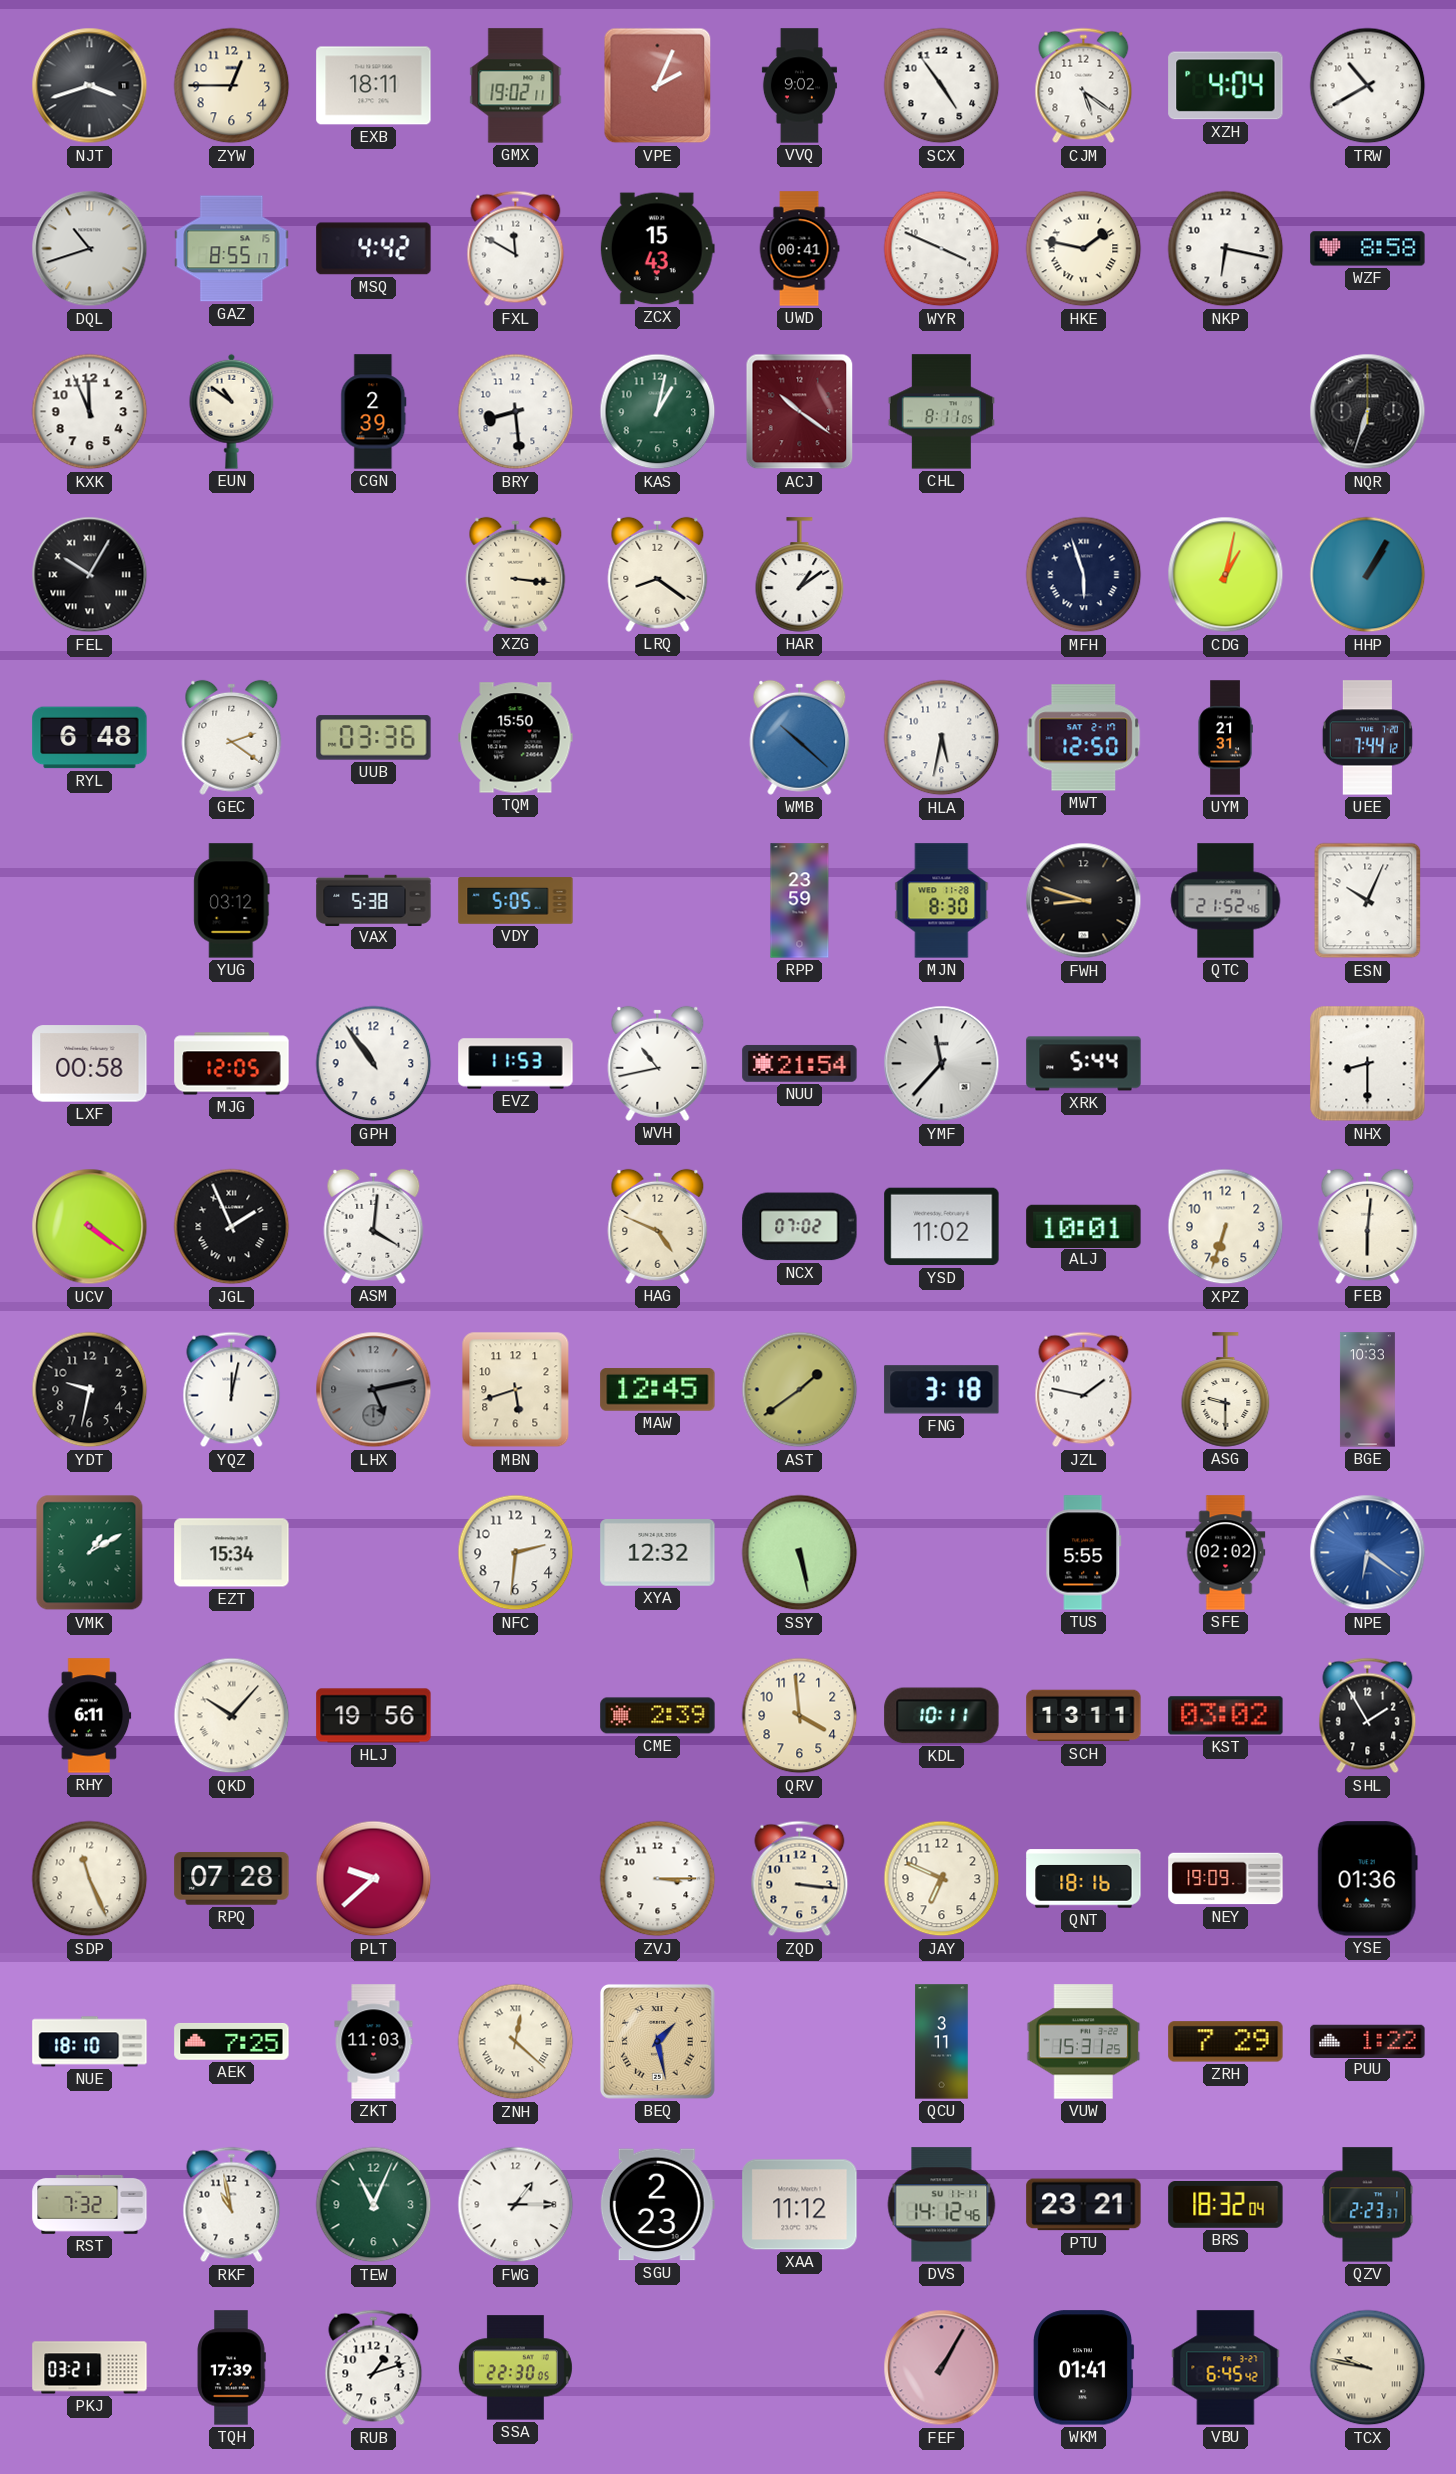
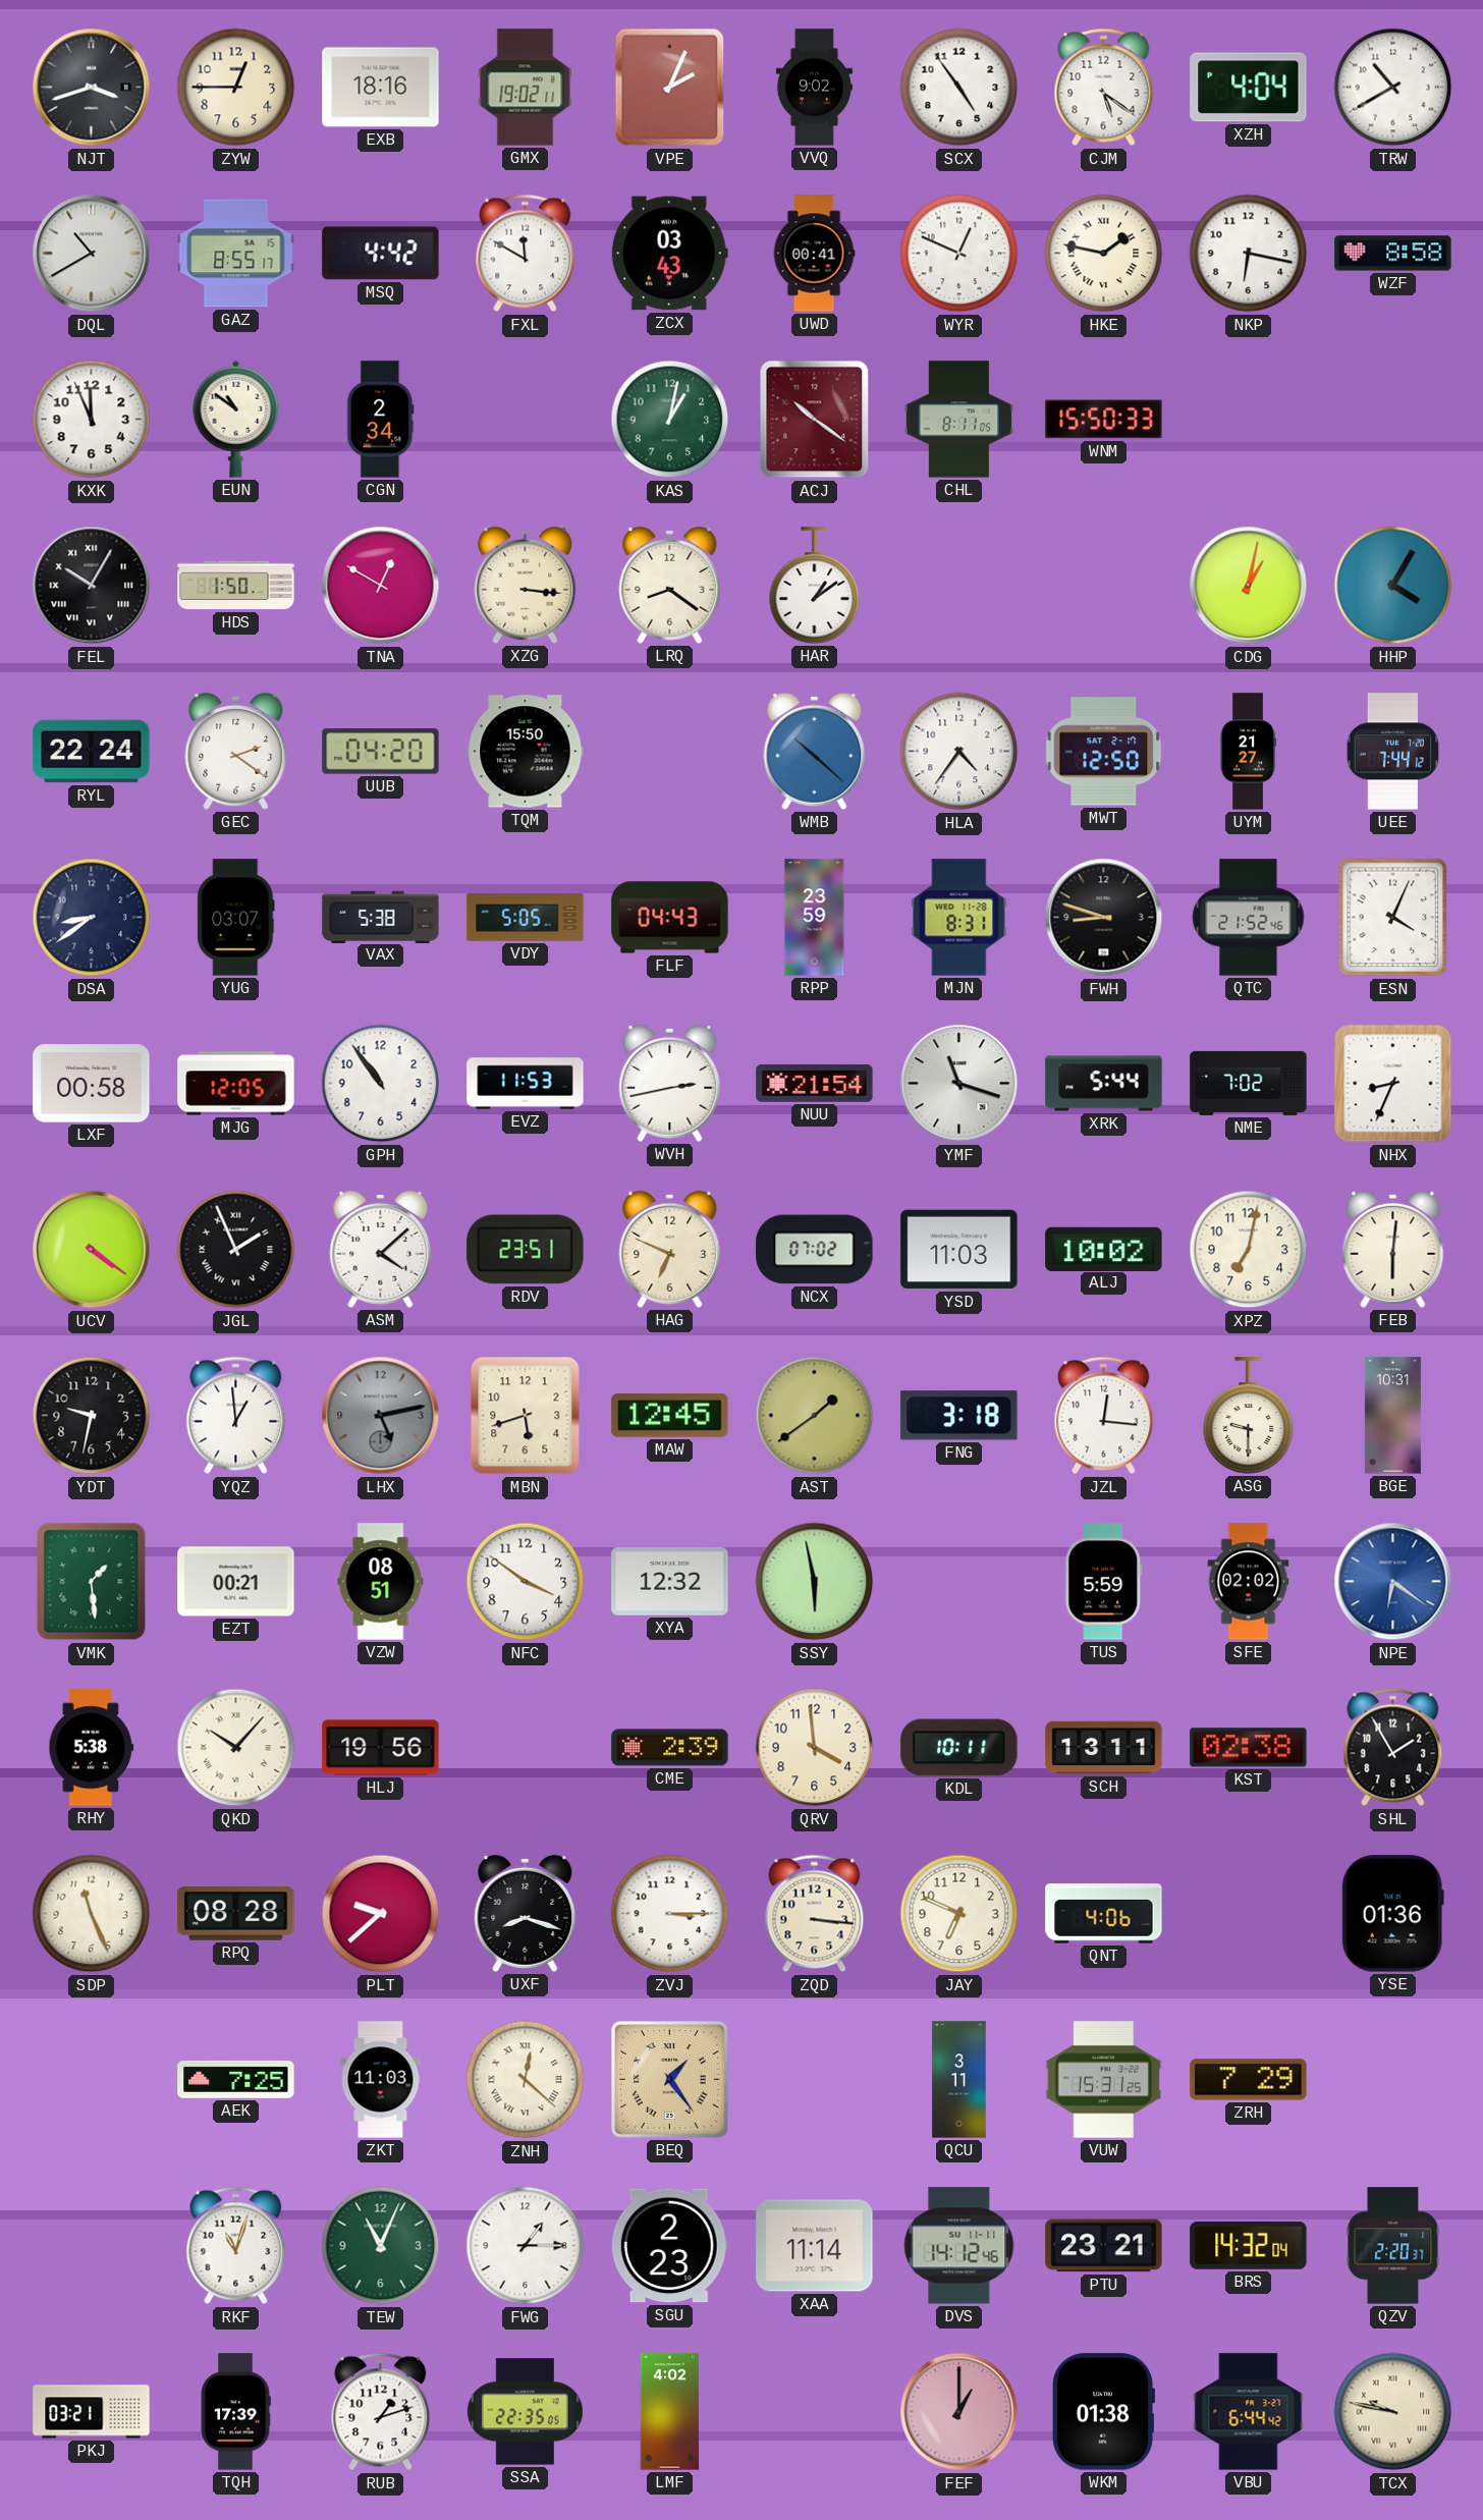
EXB: 18:11 -> 18:16 (381, 88)
DQL: 10:42 -> 10:40 (92, 254)
ZCX: 15:43 -> 03:43 (669, 254)
WYR: 3:49 -> 12:49 (959, 254)
CGN: 2:39 -> 2:34 (381, 420)
BRY: 8:29 -> none (516, 412)
WNM: none -> 15:50 (1104, 420)
NQR: 6:33 -> none (1368, 412)
HDS: none -> 1:50 (236, 586)
TNA: none -> 12:50 (381, 586)
MFH: 5:57 -> none (1084, 575)
HHP: 1:05 -> 4:05 (1393, 586)
RYL: 6:48 -> 22:24 (92, 752)
UUB: 03:36 -> 04:20 (381, 752)
HLA: 5:32 -> 4:36 (959, 752)
UYM: 21:31 -> 21:27 (1248, 752)
DSA: none -> 8:39 (92, 918)
YUG: 03:12 -> 03:07 (236, 918)
FLF: none -> 04:43 (670, 918)
MJN: 8:30 -> 8:31 (959, 918)
ESN: 10:04 -> 4:04 (1393, 918)
WVH: 10:43 -> 2:43 (670, 1083)
YMF: 11:37 -> 11:18 (959, 1084)
NME: none -> 7:02 (1249, 1083)
NHX: 8:30 -> 8:34 (1393, 1084)
ASM: 4:01 -> 4:08 (381, 1249)
RDV: none -> 23:51 (526, 1250)
HAG: 4:49 -> 6:49 (670, 1249)
YSD: 11:02 -> 11:03 (959, 1250)
ALJ: 10:01 -> 10:02 (1104, 1249)
XPZ: 6:33 -> 7:02 (1249, 1250)
YQZ: 12:02 -> 12:59 (236, 1416)
JZL: 1:47 -> 12:16 (1104, 1416)
BGE: 10:33 -> 10:31 (1392, 1416)
VMK: 1:10 -> 1:29 (92, 1582)
EZT: 15:34 -> 00:21 (236, 1582)
VZW: none -> 08:51 (381, 1582)
NFC: 2:31 -> 3:51 (526, 1582)
SSY: 5:28 -> 5:58 (815, 1582)
TUS: 5:55 -> 5:59 (1104, 1582)
RHY: 6:11 -> 5:38 (92, 1748)
KST: 03:02 -> 02:38 (1249, 1748)
RPQ: 07:28 -> 08:28 (236, 1914)
UXF: none -> 8:18 (526, 1913)
QNT: 18:16 -> 4:06 (1104, 1914)
NEY: 19:09 -> none (1226, 1879)
NUE: 18:10 -> none (90, 2042)
BEQ: 1:28 -> 1:24 (669, 2079)
PUU: 1:22 -> none (1368, 2041)
RST: 7:32 -> none (90, 2204)
RKF: 10:58 -> 11:03 (236, 2246)
XAA: 11:12 -> 11:14 (815, 2246)
BRS: 18:32 -> 14:32 (1249, 2246)
QZV: 2:23 -> 2:20 (1393, 2246)
SSA: 22:30 -> 22:35 (525, 2412)
LMF: none -> 4:02 (670, 2412)
FEF: 1:05 -> 1:00 (959, 2412)
WKM: 01:41 -> 01:38 (1103, 2412)
VBU: 6:45 -> 6:44 (1249, 2412)
